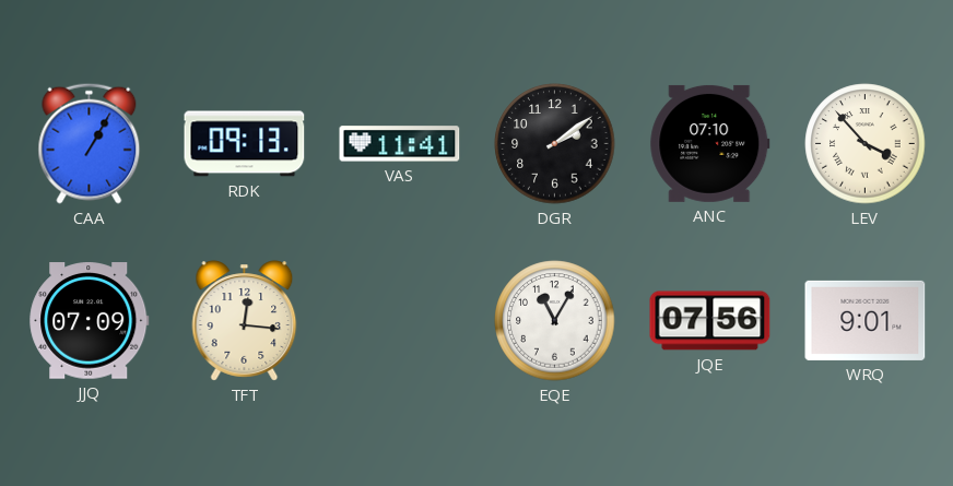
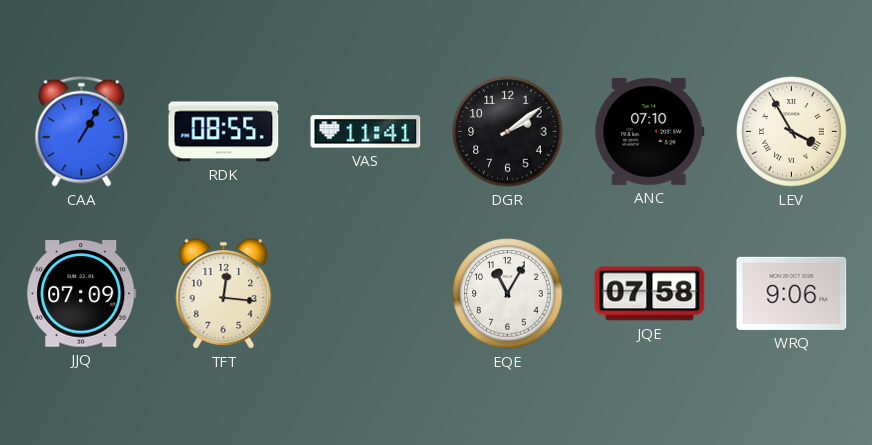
RDK: 09:13 -> 08:55 (224, 132)
LEV: 3:53 -> 3:55 (792, 132)
JQE: 07:56 -> 07:58 (650, 294)
WRQ: 9:01 -> 9:06 (792, 293)
